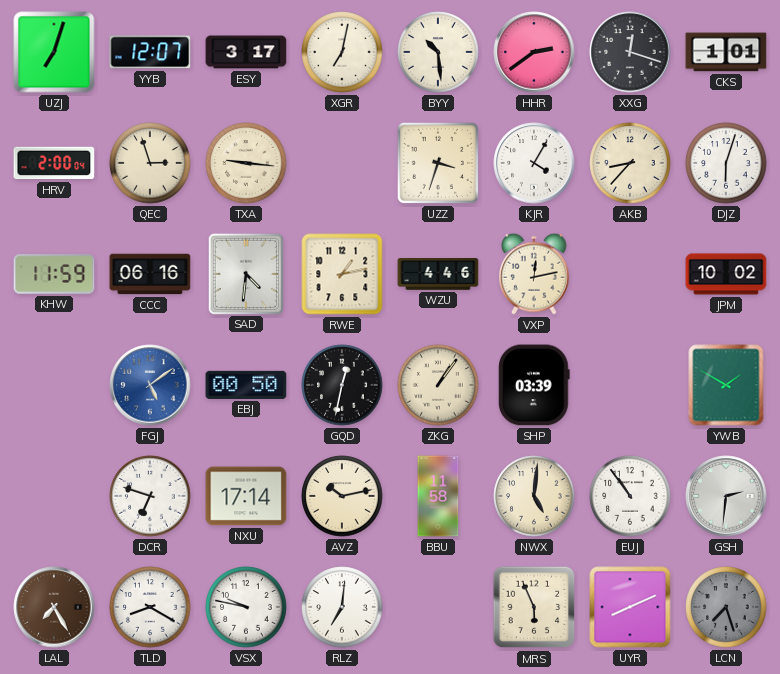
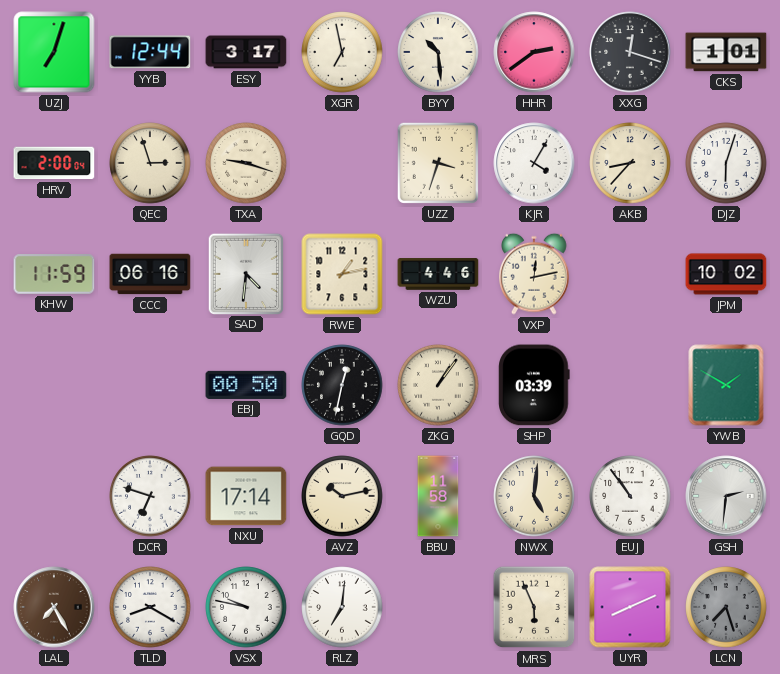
YYB: 12:07 -> 12:44 (150, 52)
XGR: 7:02 -> 6:58 (342, 52)
TXA: 9:16 -> 9:18 (246, 163)
FGJ: 5:09 -> none (150, 385)
